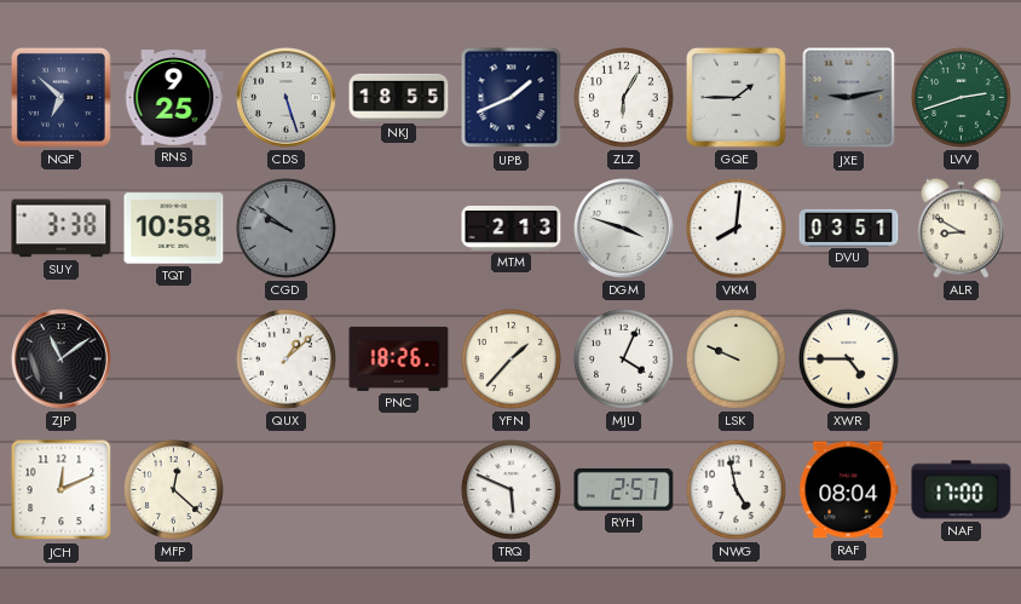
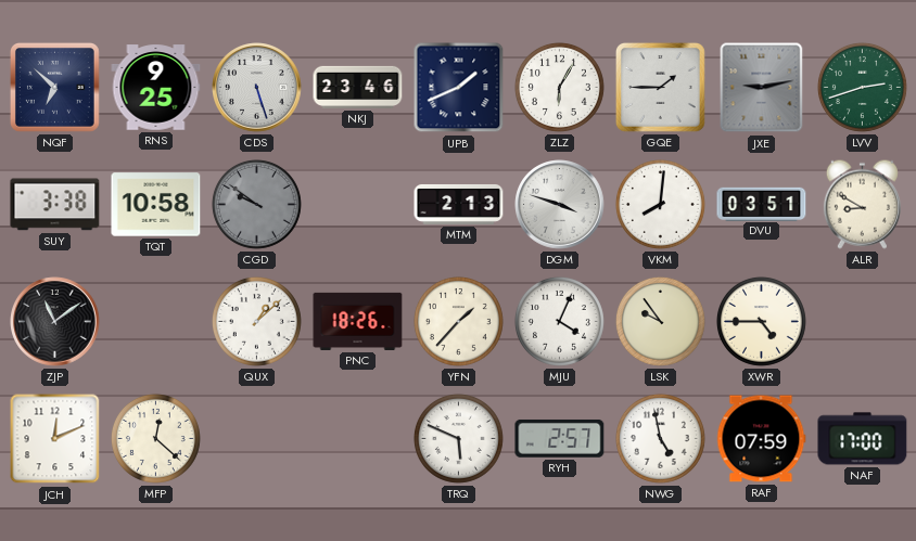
NKJ: 18:55 -> 23:46 (358, 87)
LSK: 9:49 -> 9:54 (660, 321)
RAF: 08:04 -> 07:59 (761, 439)
